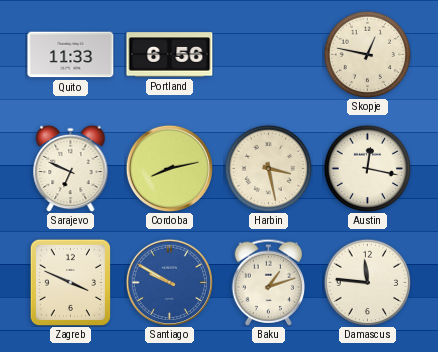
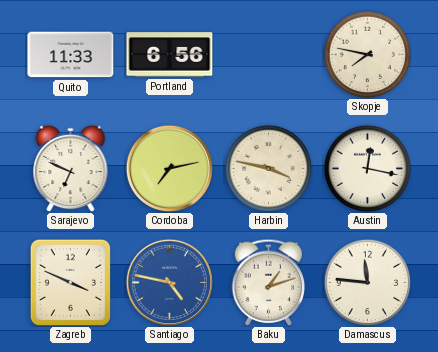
Skopje: 12:47 -> 7:47 (367, 54)
Cordoba: 8:13 -> 7:13 (169, 168)
Harbin: 3:28 -> 3:47 (268, 168)
Santiago: 9:50 -> 4:47 (169, 282)
